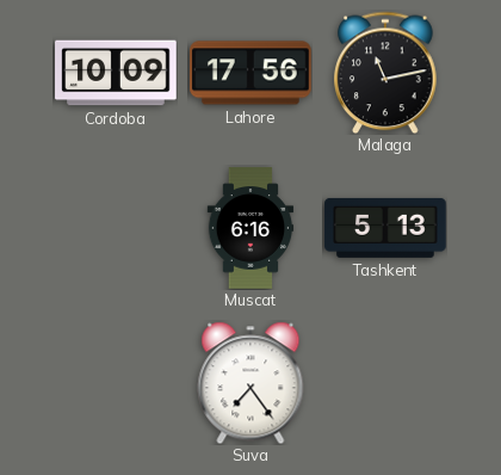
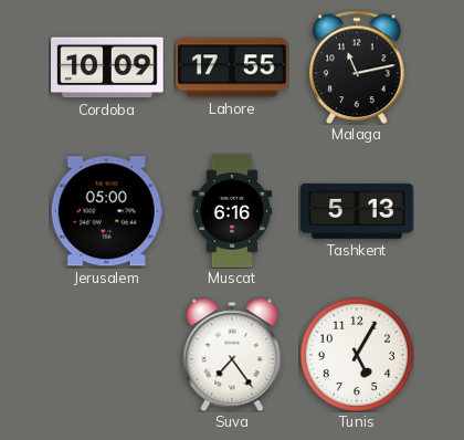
Lahore: 17:56 -> 17:55 (232, 67)
Jerusalem: none -> 05:00 (107, 211)
Tunis: none -> 5:05 (357, 355)
